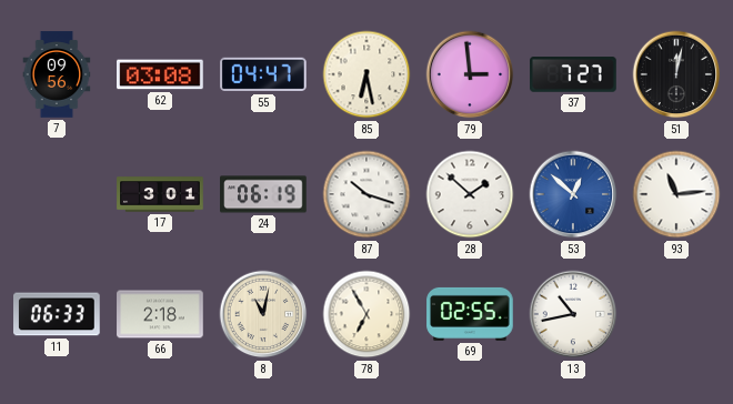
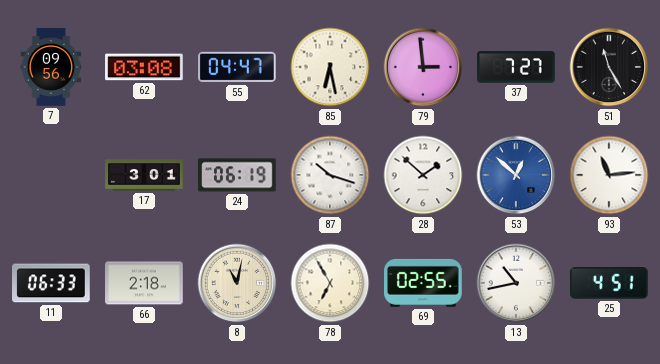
51: 12:02 -> 11:25 (609, 67)
25: none -> 4:51 (610, 284)
